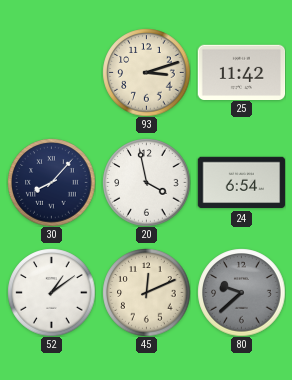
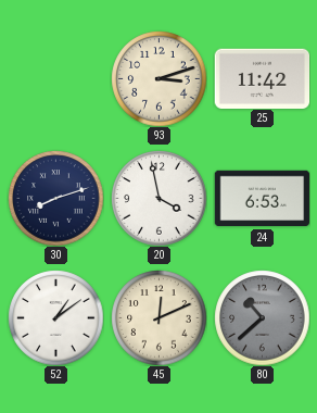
30: 8:07 -> 8:12 (55, 198)
24: 6:54 -> 6:53 (262, 199)
80: 9:38 -> 10:38 (262, 317)
